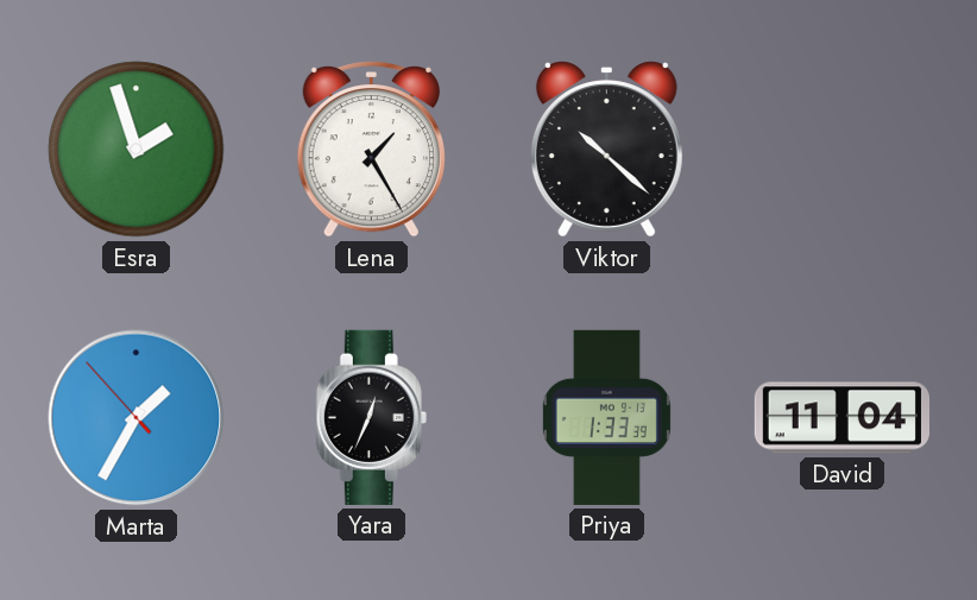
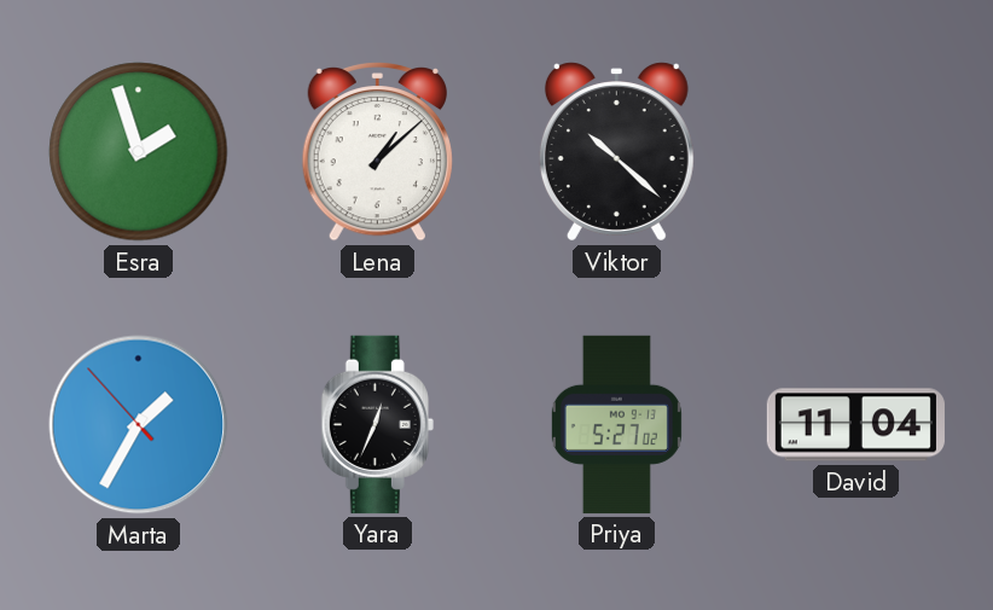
Lena: 1:25 -> 1:08 (377, 151)
Priya: 1:33 -> 5:27 (616, 424)
